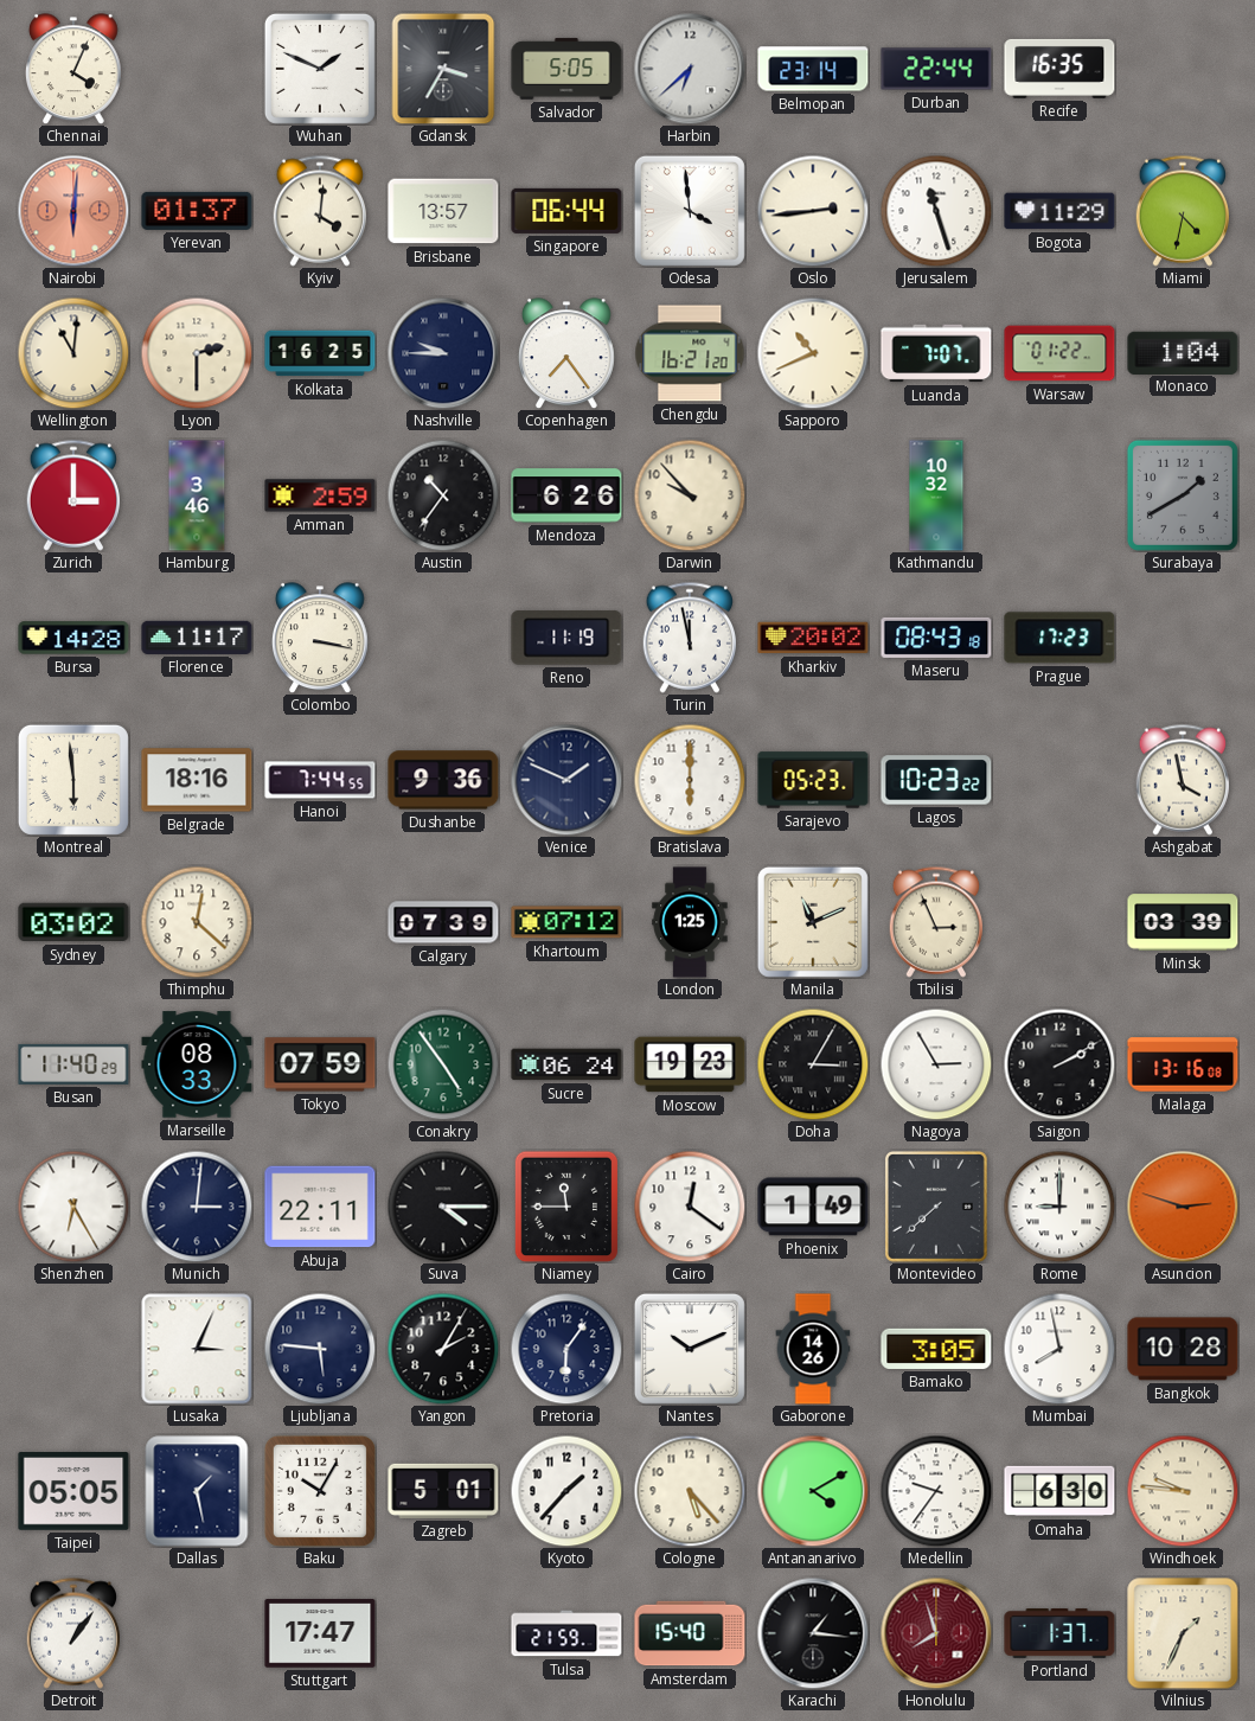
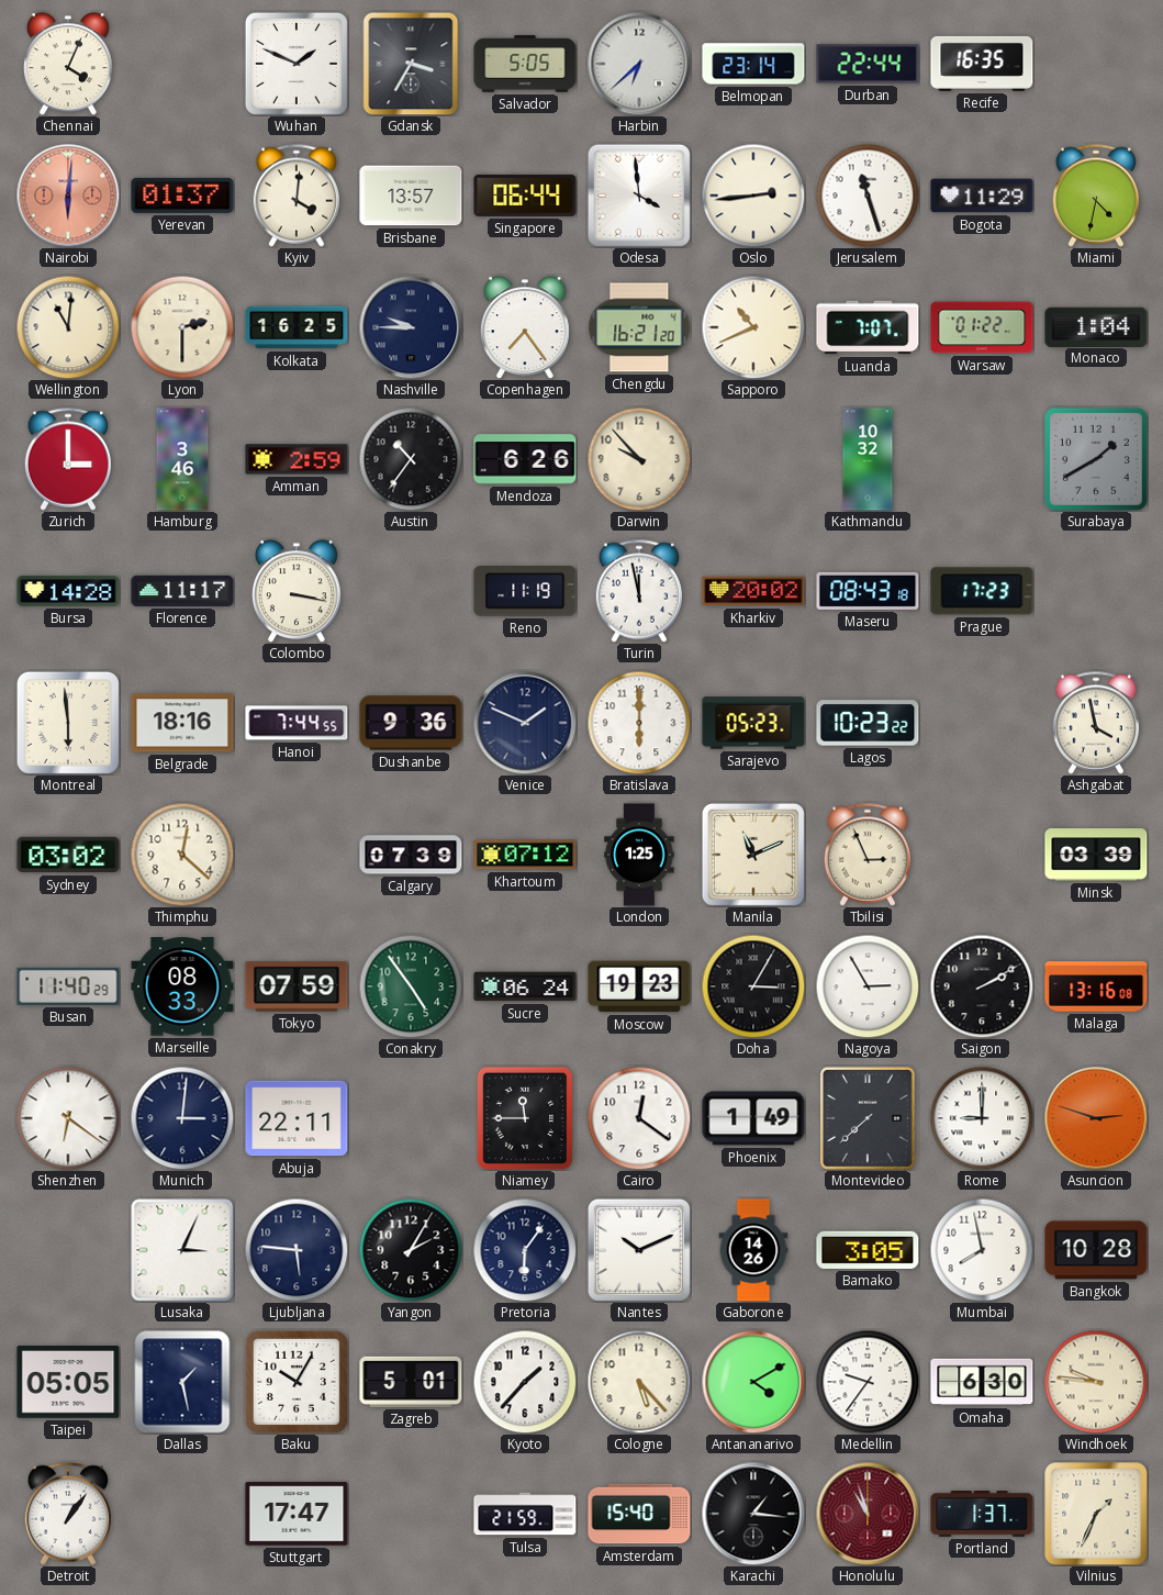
Shenzhen: 6:25 -> 6:21 (68, 1118)
Suva: 4:15 -> none (443, 1207)
Honolulu: 7:57 -> 10:57 (868, 1514)
